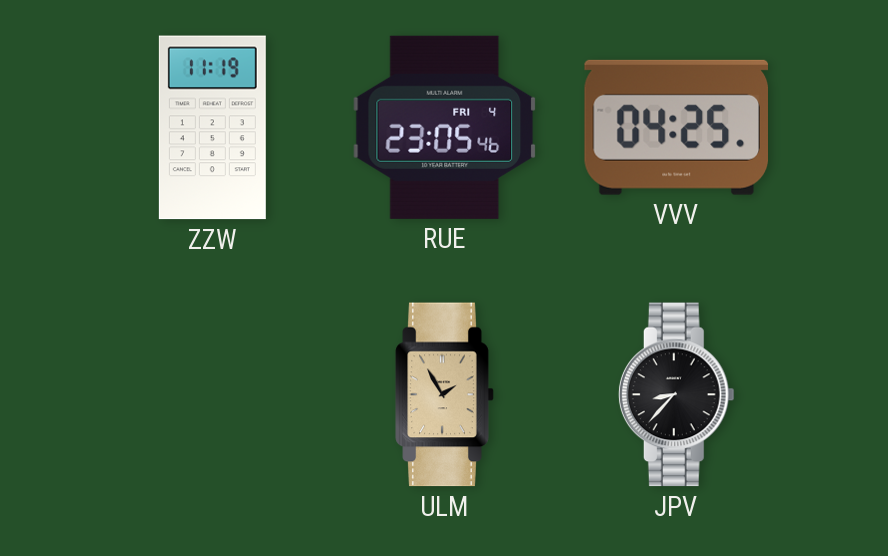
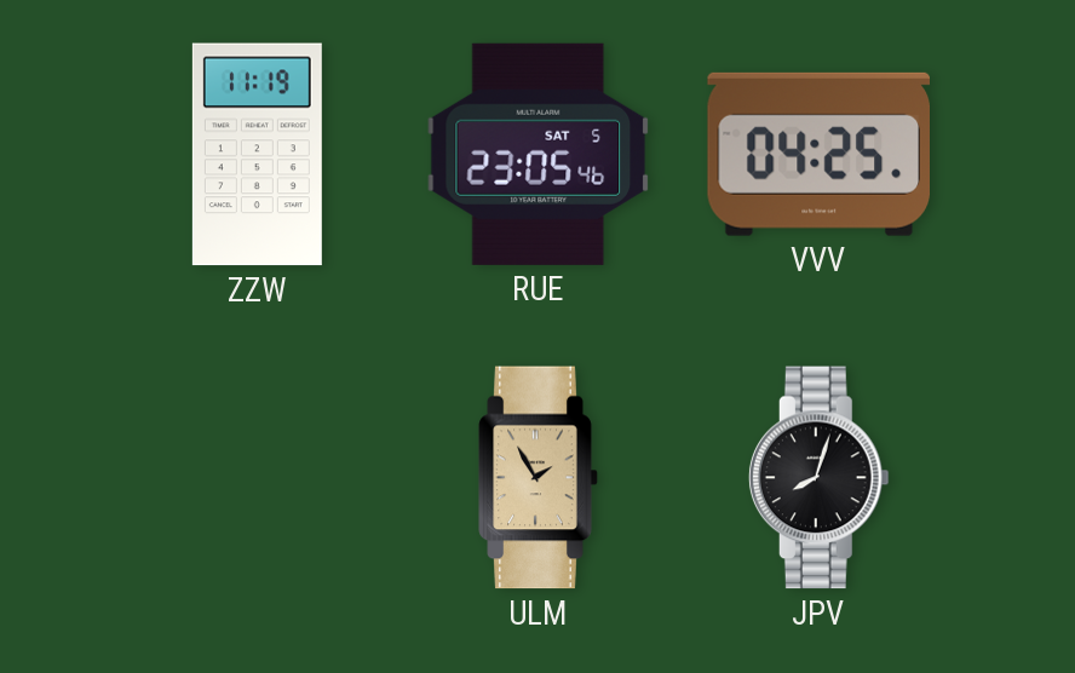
RUE date: FRI 4 -> SAT 5 (539, 154)
JPV: 8:37 -> 8:03 (818, 478)
